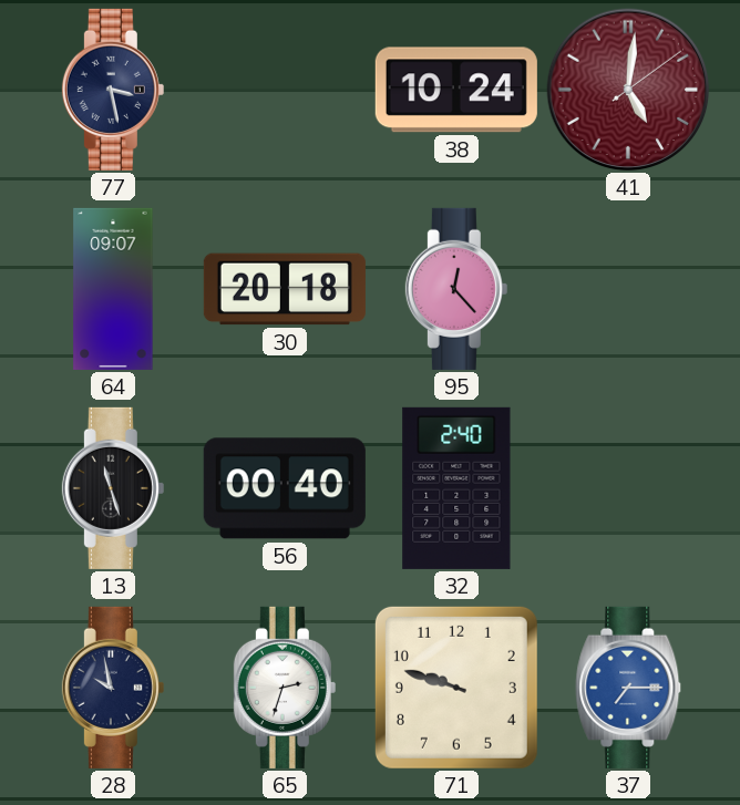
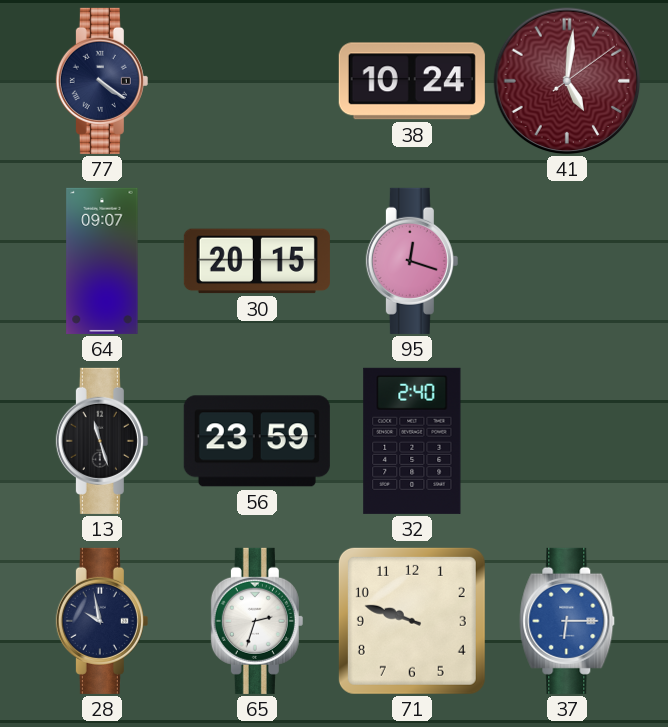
77: 3:28 -> 4:21 (102, 81)
30: 20:18 -> 20:15 (257, 261)
95: 12:23 -> 12:18 (412, 261)
56: 00:40 -> 23:59 (257, 441)
37: 7:15 -> 6:15 (567, 621)
